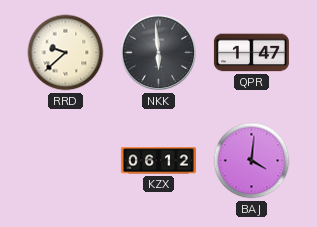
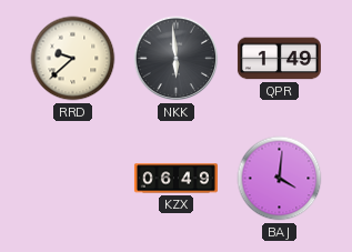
QPR: 1:47 -> 1:49 (279, 59)
KZX: 06:12 -> 06:49 (175, 179)
